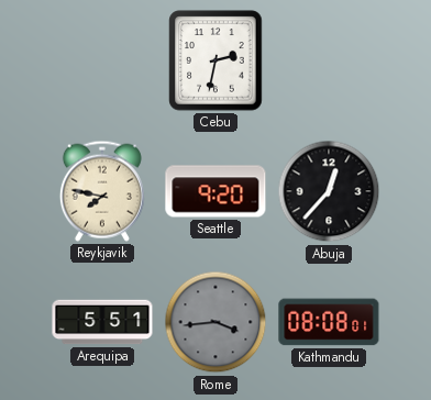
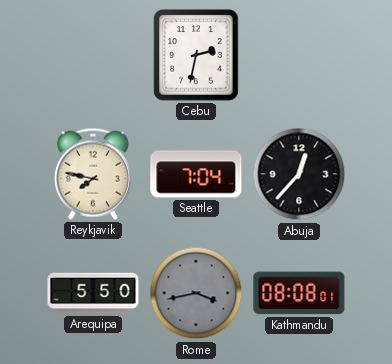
Seattle: 9:20 -> 7:04 (196, 174)
Arequipa: 5:51 -> 5:50 (93, 293)
Rome: 3:44 -> 3:43 (196, 293)
